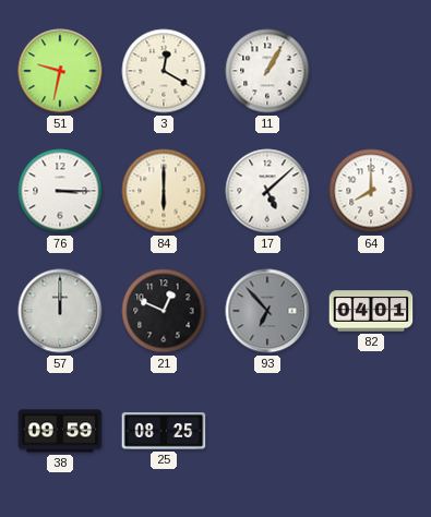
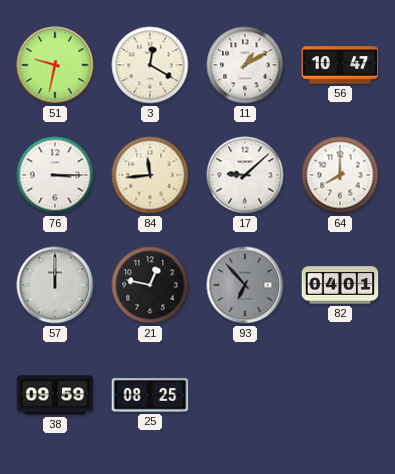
11: 1:05 -> 1:10 (245, 65)
56: none -> 10:47 (340, 65)
84: 6:00 -> 11:44 (150, 175)
17: 5:08 -> 9:08 (245, 175)
21: 12:49 -> 12:47 (150, 285)
